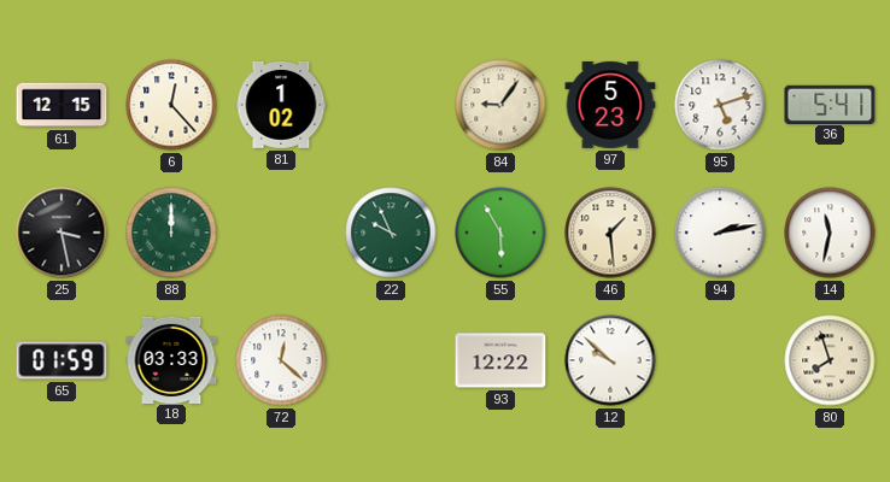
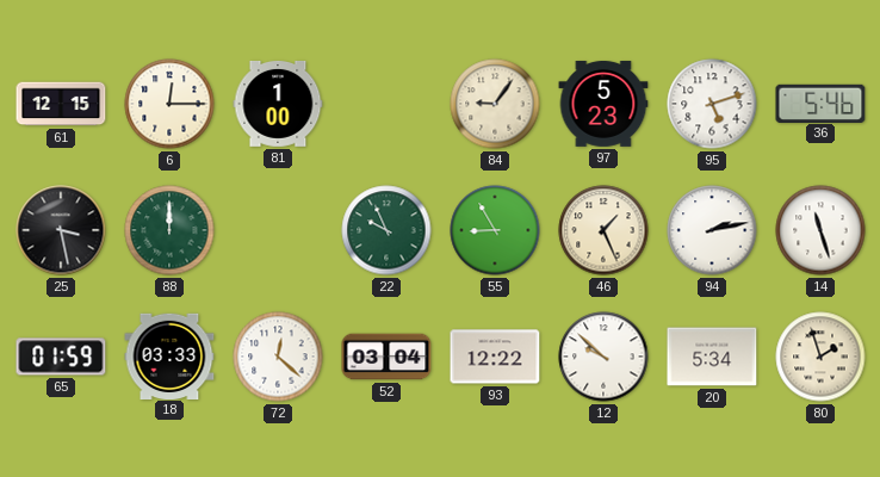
6: 12:23 -> 12:15 (169, 104)
81: 1:02 -> 1:00 (278, 104)
36: 5:41 -> 5:46 (820, 103)
55: 5:55 -> 8:55 (495, 230)
46: 1:29 -> 1:26 (603, 230)
14: 11:32 -> 11:27 (820, 230)
52: none -> 03:04 (386, 357)
20: none -> 5:34 (712, 357)
80: 7:57 -> 1:57 (820, 357)
